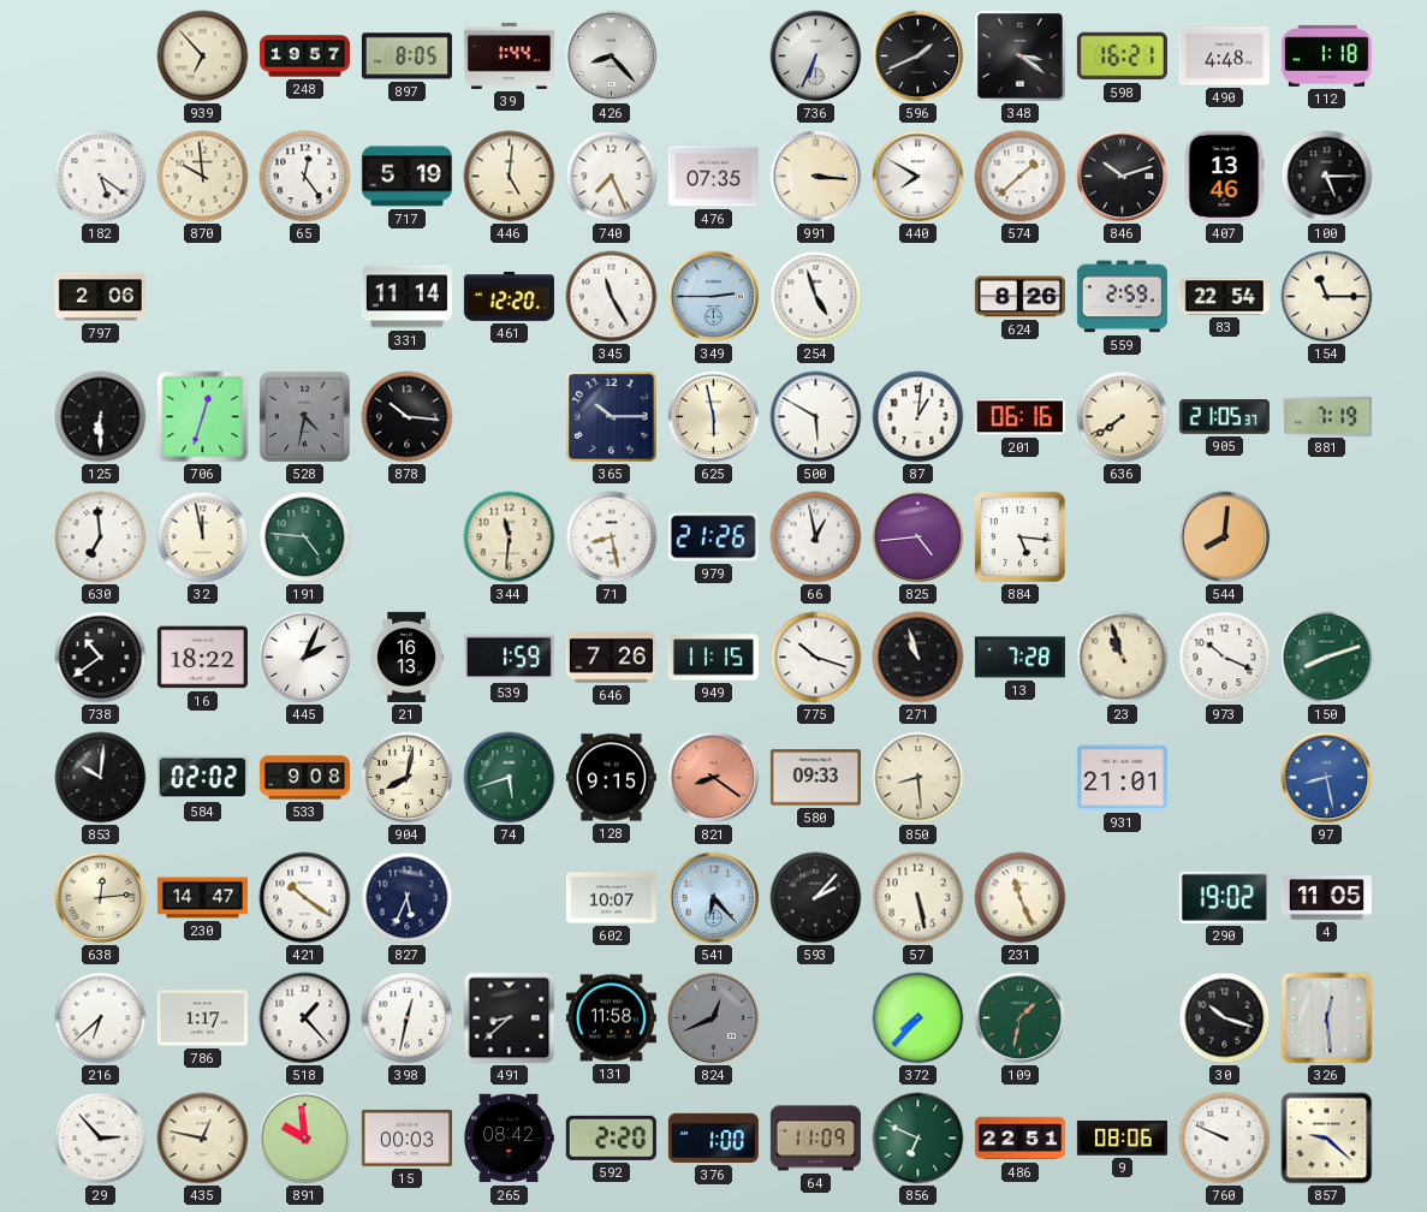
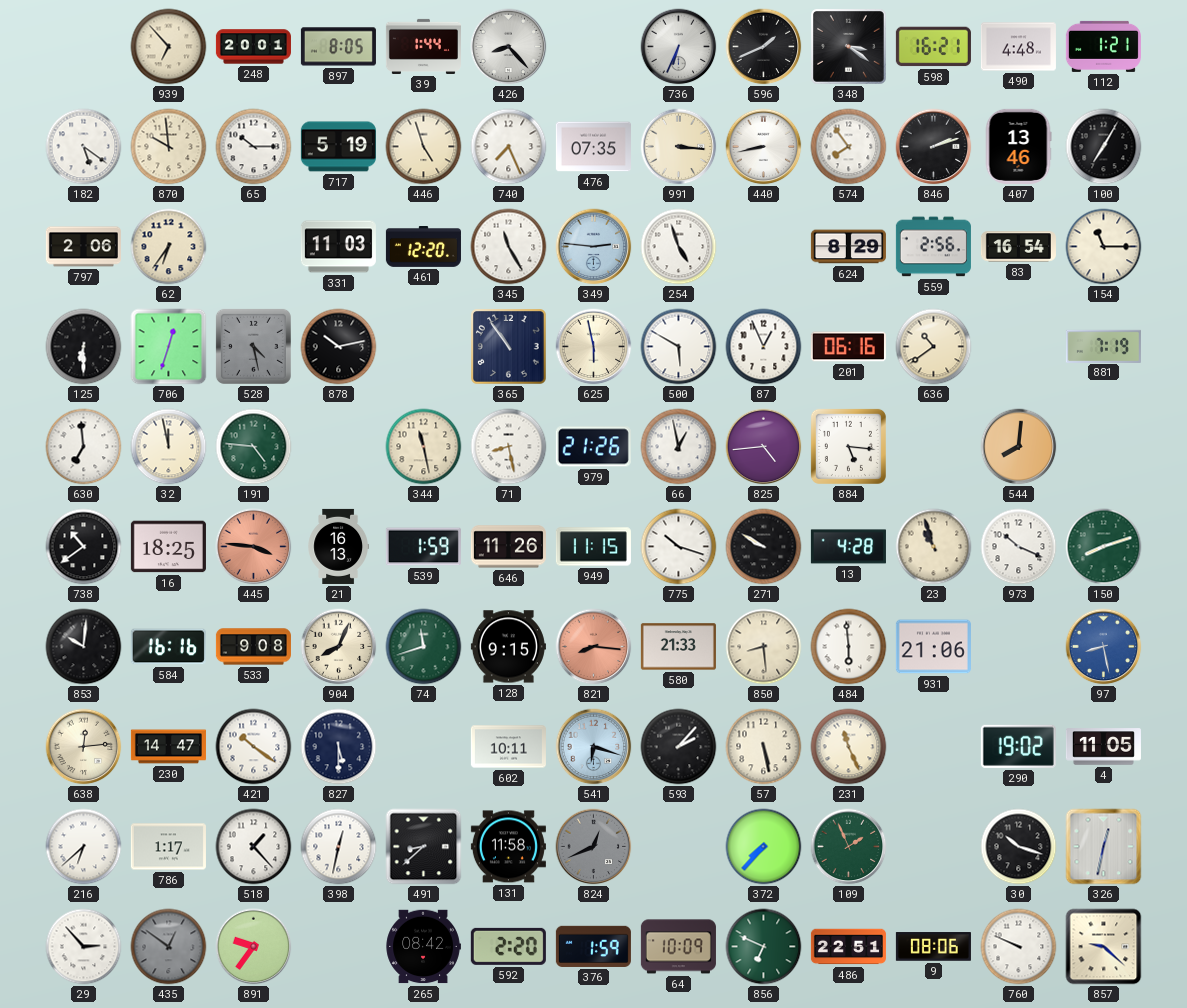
248: 19:57 -> 20:01 (253, 47)
112: 1:18 -> 1:21 (1103, 46)
65: 12:24 -> 10:15 (254, 147)
446: 5:01 -> 4:57 (424, 147)
440: 7:50 -> 8:43 (764, 147)
574: 1:38 -> 7:54 (849, 147)
846: 10:12 -> 2:12 (934, 147)
100: 5:15 -> 7:05 (1104, 147)
62: none -> 6:36 (169, 247)
331: 11:14 -> 11:03 (338, 247)
349: 2:45 -> 2:46 (594, 247)
624: 8:26 -> 8:29 (848, 247)
559: 2:59 -> 2:56 (933, 247)
83: 22:54 -> 16:54 (1018, 247)
528: 4:32 -> 4:28 (253, 346)
878: 10:16 -> 10:13 (339, 347)
365: 10:15 -> 10:54 (509, 347)
87: 1:01 -> 12:56 (764, 347)
636: 7:39 -> 10:39 (934, 347)
905: 21:05 -> none (1224, 417)
344: 11:31 -> 11:28 (424, 447)
16: 18:22 -> 18:25 (168, 547)
445: 2:04 -> 3:46 (254, 547)
445 dial: white -> salmon (254, 547)
646: 7:26 -> 11:26 (508, 547)
271: 10:57 -> 9:50 (764, 547)
13: 7:28 -> 4:28 (848, 547)
584: 02:02 -> 16:16 (168, 647)
904: 8:02 -> 8:04 (339, 647)
74: 5:42 -> 11:42 (424, 647)
821: 8:21 -> 8:16 (594, 647)
580: 09:33 -> 21:33 (678, 647)
484: none -> 5:59 (849, 647)
931: 21:01 -> 21:06 (933, 647)
827: 5:34 -> 5:30 (339, 747)
602: 10:07 -> 10:11 (508, 747)
541: 6:23 -> 6:18 (594, 747)
109: 1:32 -> 1:56 (849, 847)
326: 12:29 -> 12:32 (1104, 847)
435: 12:47 -> 12:51 (169, 947)
435 dial: cream -> grey (169, 947)
891: 9:59 -> 9:36 (254, 947)
15: 00:03 -> none (406, 1137)
376: 1:00 -> 1:59 (593, 946)
64: 11:09 -> 10:09 (678, 947)
